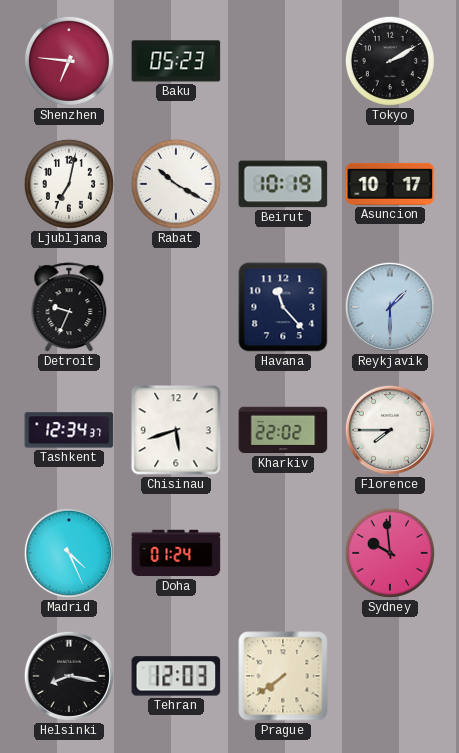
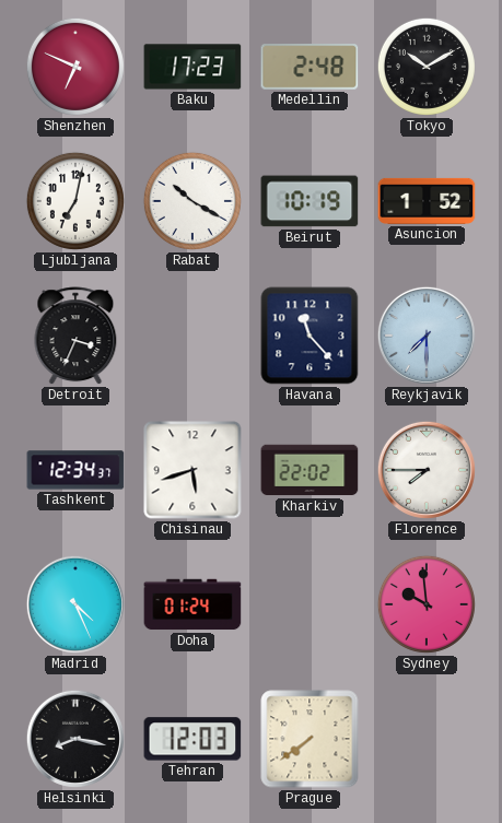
Shenzhen: 6:46 -> 6:49 (75, 67)
Baku: 05:23 -> 17:23 (192, 67)
Medellin: none -> 2:48 (310, 67)
Tokyo: 2:10 -> 10:10 (427, 67)
Asuncion: 10:17 -> 1:52 (427, 201)
Detroit: 9:34 -> 3:34 (75, 337)
Reykjavik: 1:30 -> 7:30 (427, 336)
